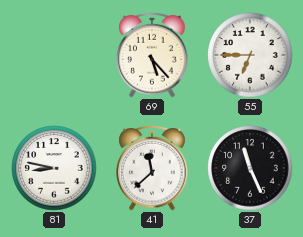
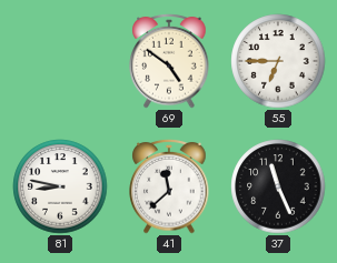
69: 5:23 -> 4:51 (169, 62)
